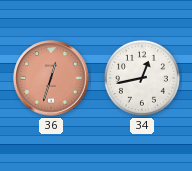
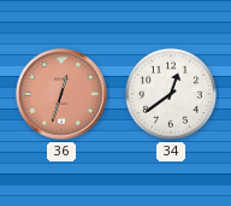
34: 12:43 -> 12:39 (171, 94)
